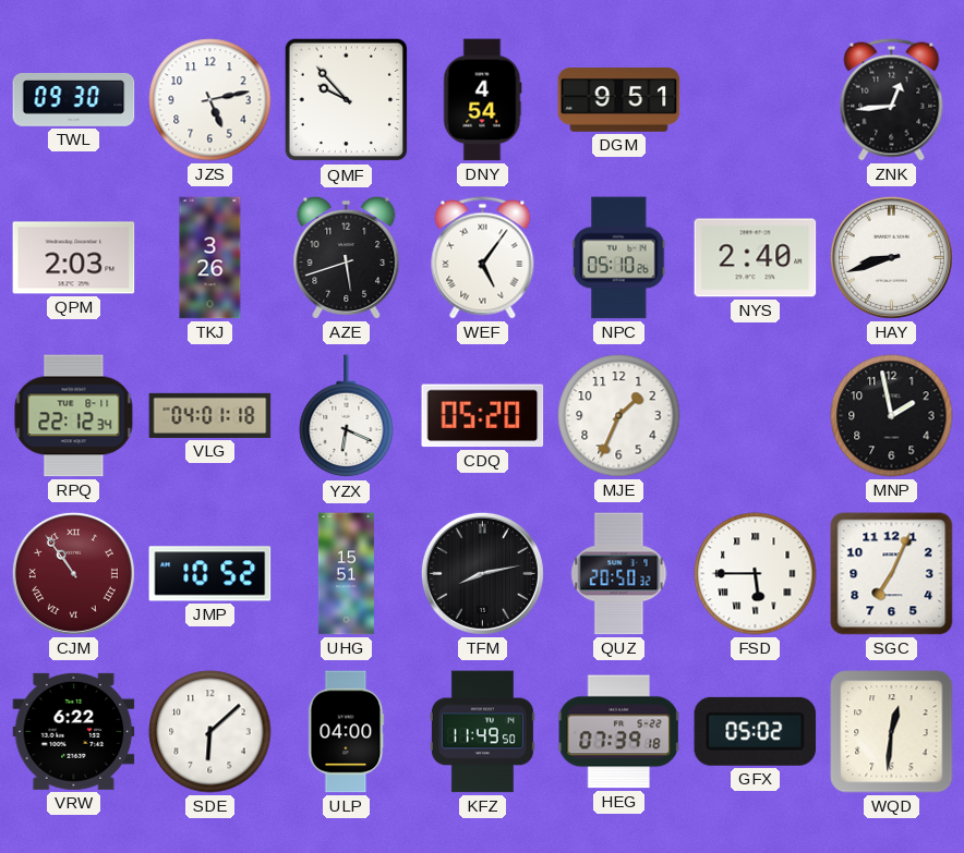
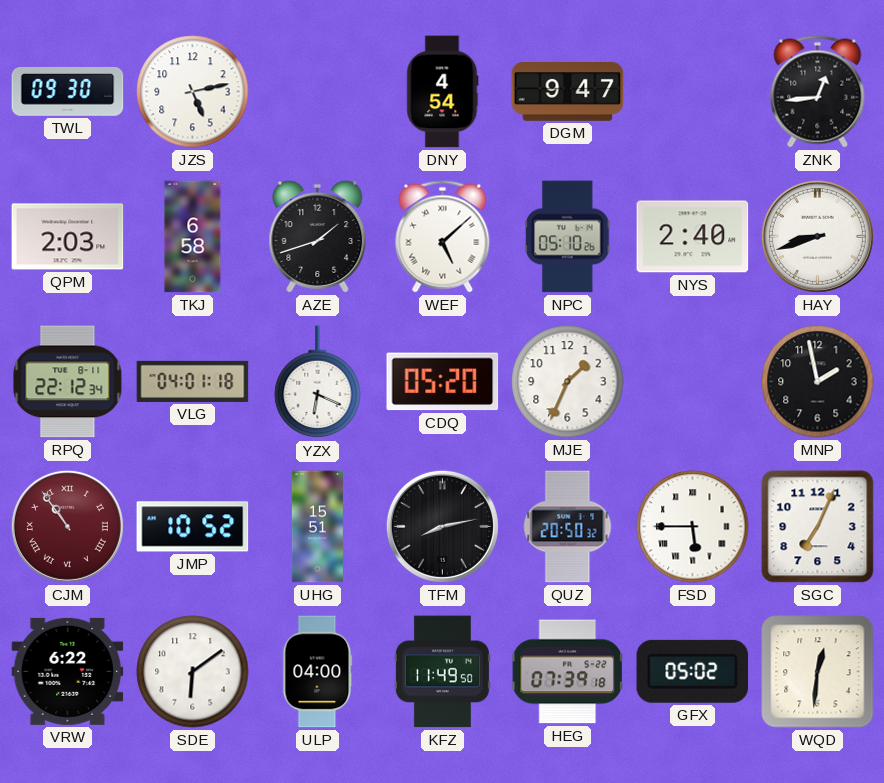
QMF: 9:53 -> none (347, 100)
DGM: 9:51 -> 9:47 (568, 92)
TKJ: 3:26 -> 6:58 (193, 237)
AZE: 5:42 -> 1:42 (318, 236)
WEF: 5:06 -> 5:08 (443, 237)
SDE: 6:08 -> 6:09 (193, 672)
